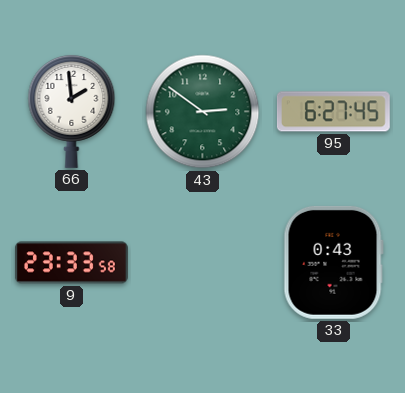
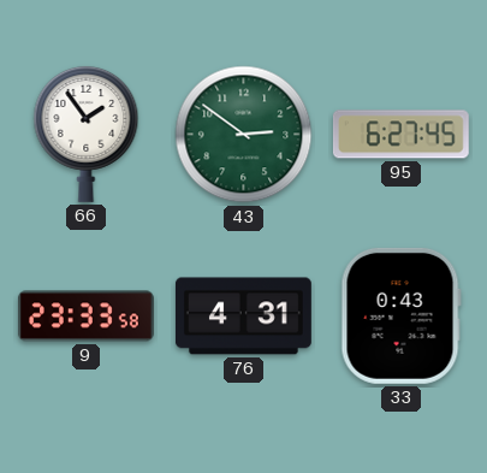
66: 1:59 -> 1:54 (87, 134)
76: none -> 4:31 (243, 317)
